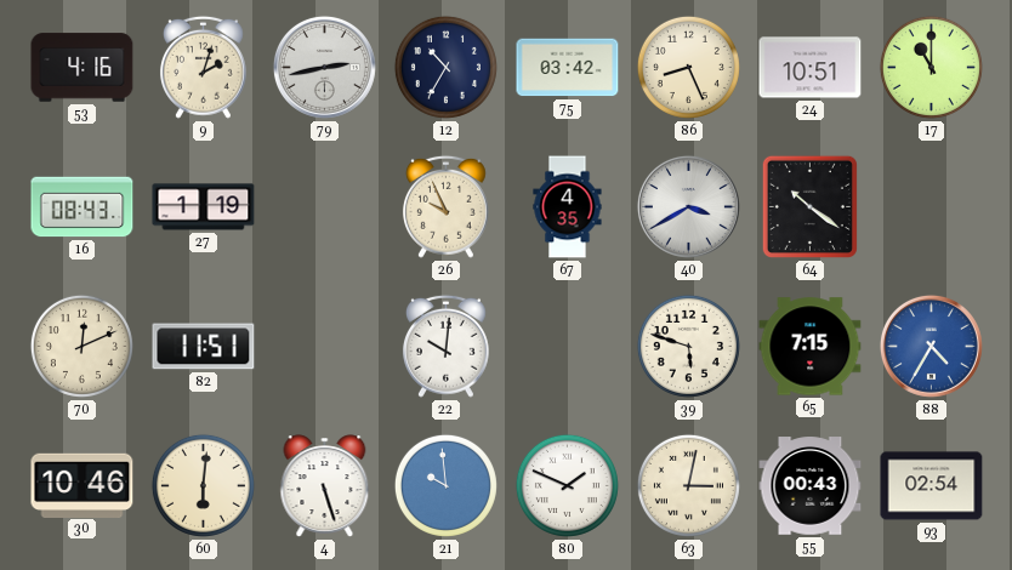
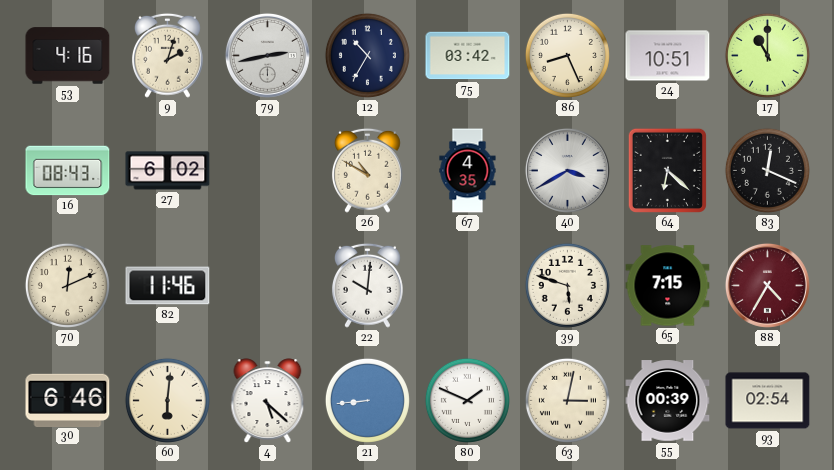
27: 1:19 -> 6:02 (168, 171)
26: 9:56 -> 10:50 (367, 170)
64: 10:21 -> 6:22 (667, 170)
83: none -> 12:19 (767, 170)
82: 11:51 -> 11:46 (168, 286)
88 dial: blue -> burgundy (767, 285)
30: 10:46 -> 6:46 (68, 400)
4: 5:27 -> 5:22 (268, 401)
21: 9:59 -> 8:44 (367, 400)
55: 00:43 -> 00:39 (668, 401)
